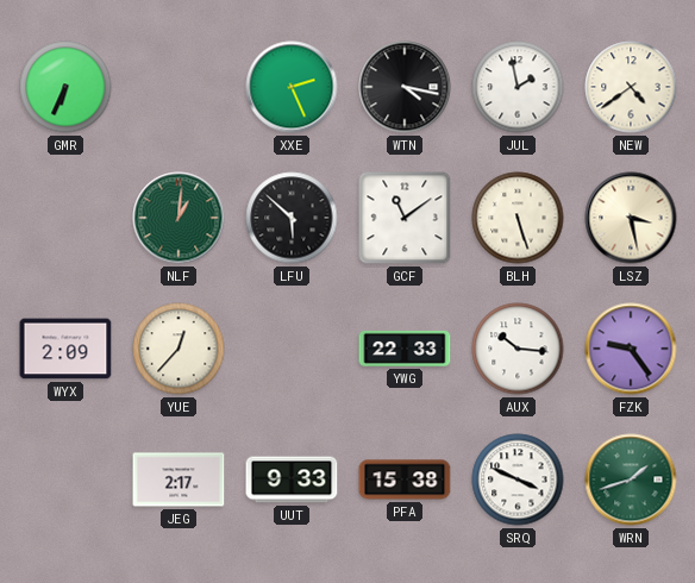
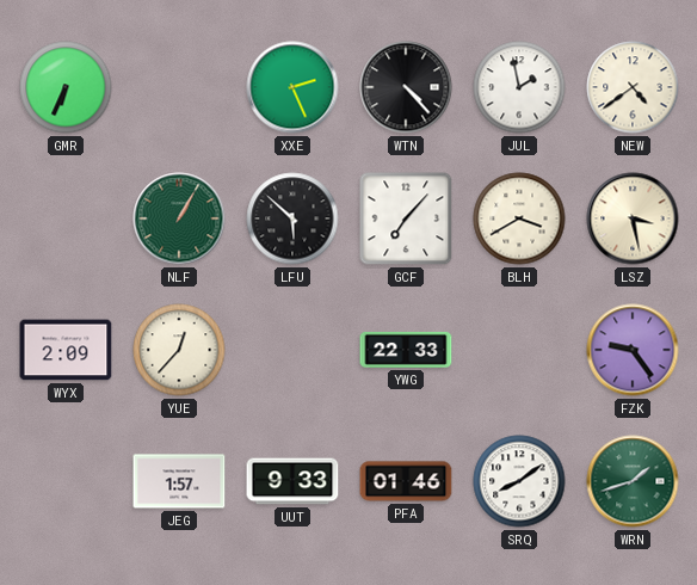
WTN: 4:17 -> 4:23 (406, 87)
NLF: 1:01 -> 1:05 (179, 218)
GCF: 11:09 -> 7:07 (406, 218)
BLH: 5:27 -> 3:40 (519, 218)
AUX: 10:16 -> none (518, 349)
JEG: 2:17 -> 1:57 (179, 481)
PFA: 15:38 -> 01:46 (406, 481)
SRQ: 3:49 -> 8:09 (519, 481)
